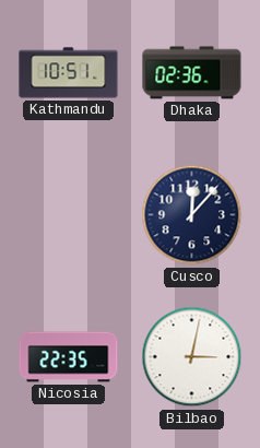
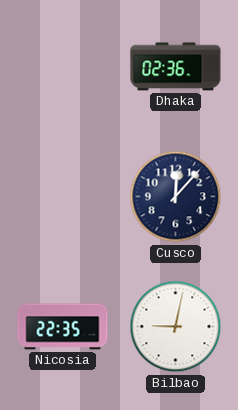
Kathmandu: 10:51 -> none (69, 73)
Bilbao: 3:02 -> 9:02 (176, 327)
